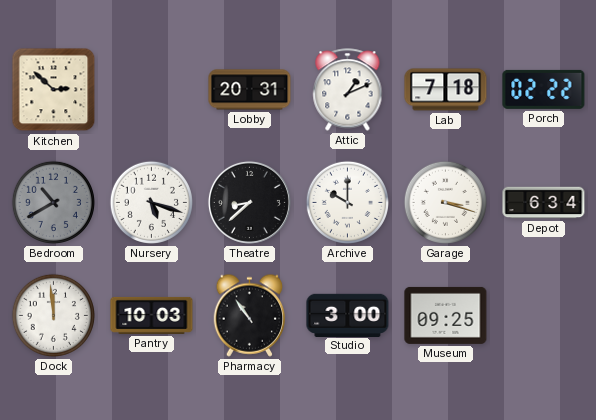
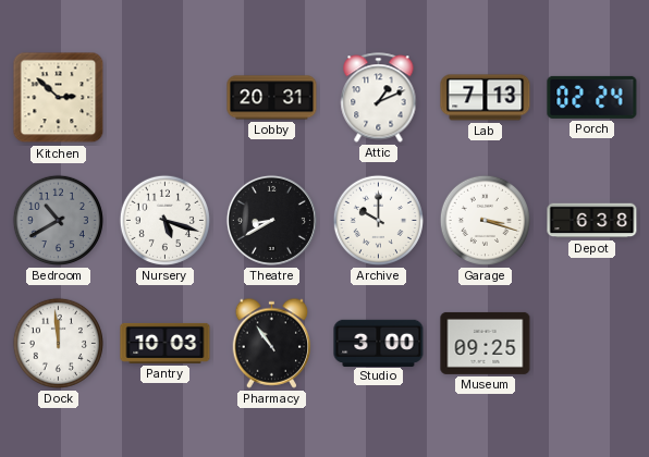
Lab: 7:18 -> 7:13 (486, 98)
Porch: 02:22 -> 02:24 (592, 97)
Theatre: 8:38 -> 8:40 (271, 220)
Depot: 6:34 -> 6:38 (592, 221)
